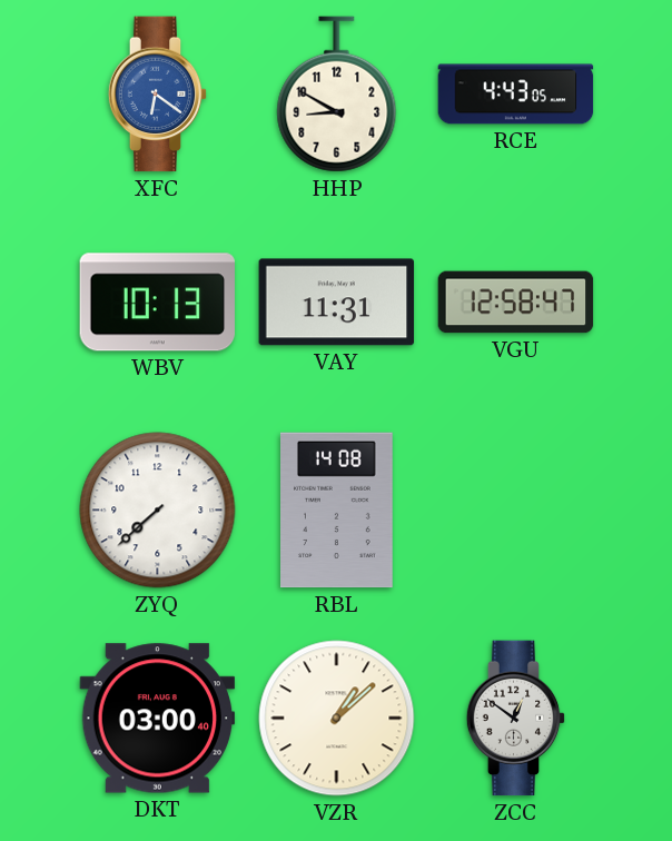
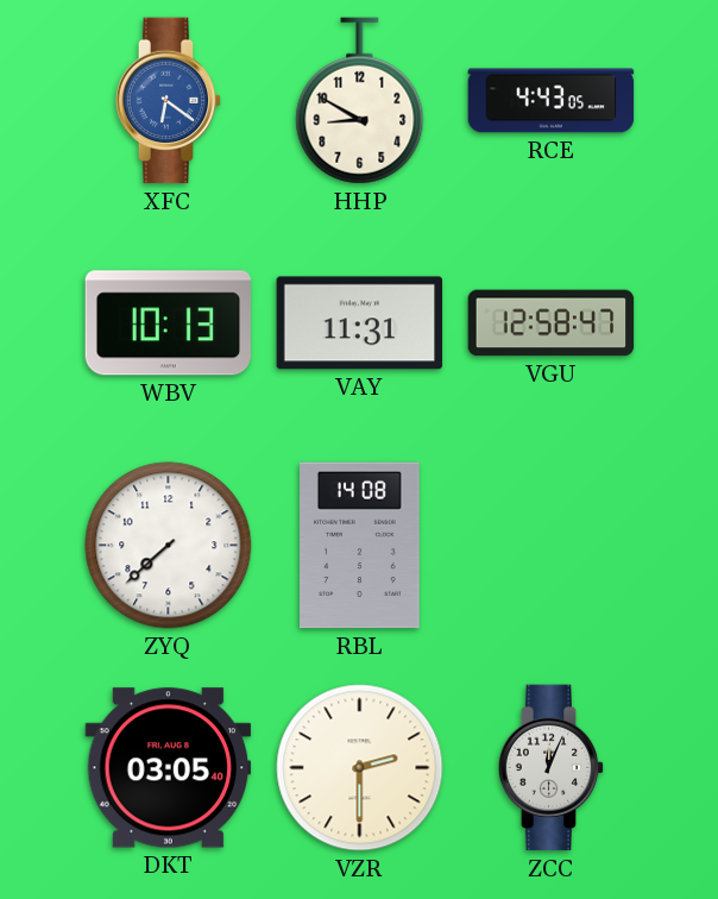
DKT: 03:00 -> 03:05 (169, 768)
VZR: 1:08 -> 2:30 (360, 768)
ZCC: 12:51 -> 12:04 (552, 768)
